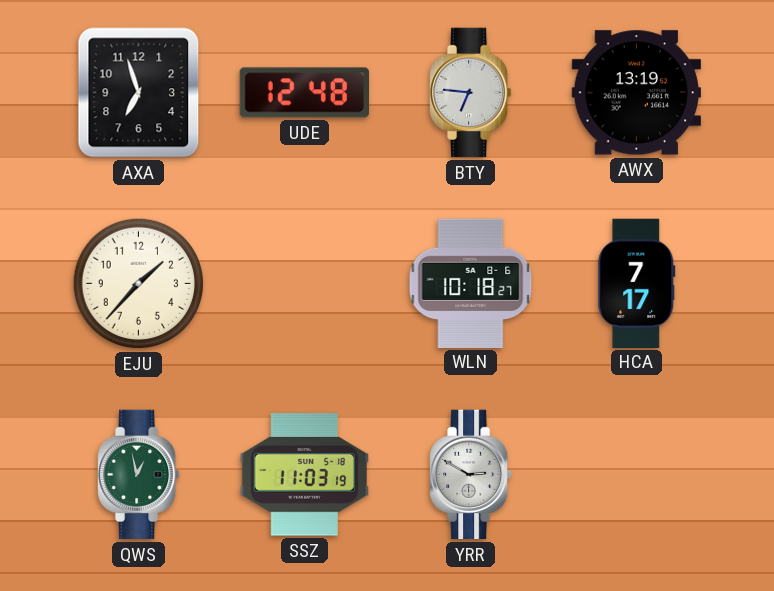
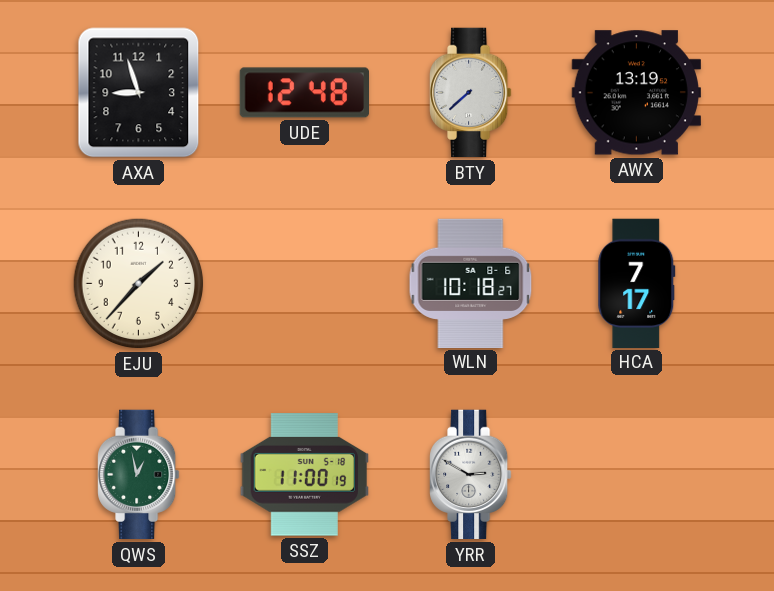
AXA: 6:57 -> 8:57 (139, 93)
BTY: 6:46 -> 7:38 (471, 93)
SSZ: 11:03 -> 11:00 (304, 475)
